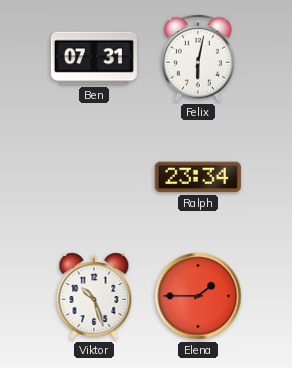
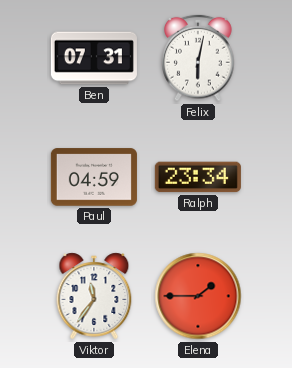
Paul: none -> 04:59 (94, 177)
Viktor: 10:27 -> 11:36 (94, 296)
